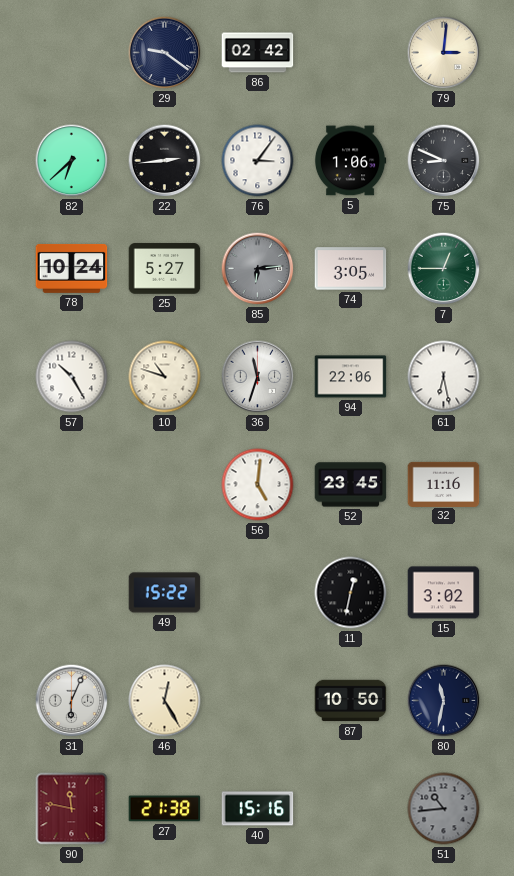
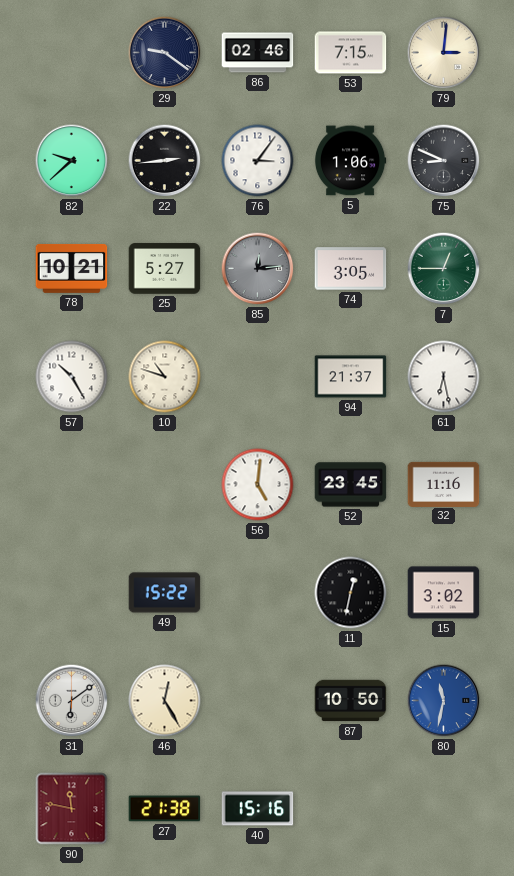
86: 02:42 -> 02:46 (258, 53)
53: none -> 7:15 (351, 53)
82: 6:38 -> 9:38 (72, 161)
78: 10:24 -> 10:21 (72, 268)
85: 6:14 -> 12:14 (258, 269)
36: 11:33 -> none (258, 377)
94: 22:06 -> 21:37 (351, 377)
31: 6:04 -> 6:09 (72, 701)
80 dial: navy -> blue (444, 701)
51: 10:44 -> none (444, 809)
